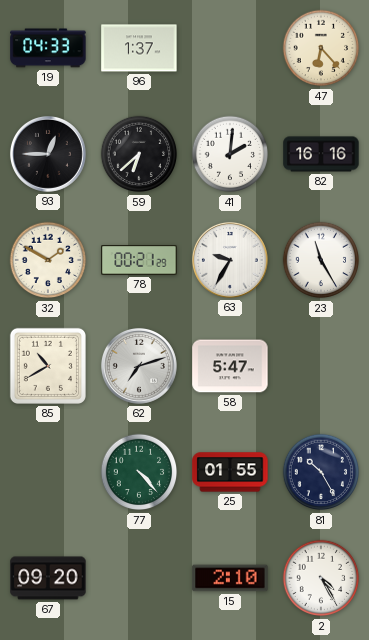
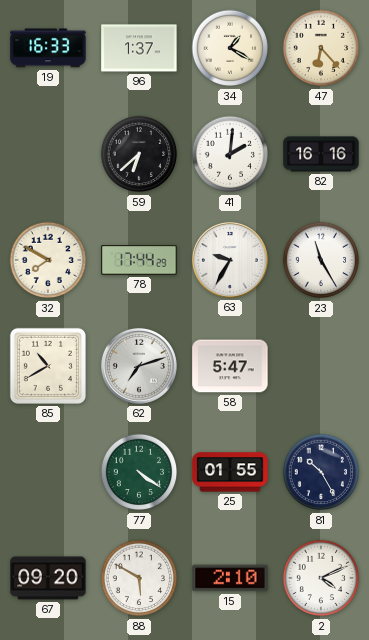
19: 04:33 -> 16:33 (48, 48)
34: none -> 1:20 (230, 48)
93: 12:45 -> none (48, 154)
32: 1:50 -> 7:50 (48, 260)
78: 00:21 -> 17:44 (139, 260)
77: 4:23 -> 4:21 (139, 472)
88: none -> 5:50 (139, 578)
2: 4:25 -> 4:11 (321, 578)
